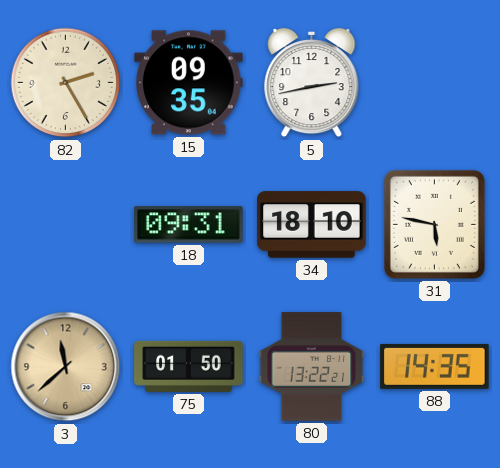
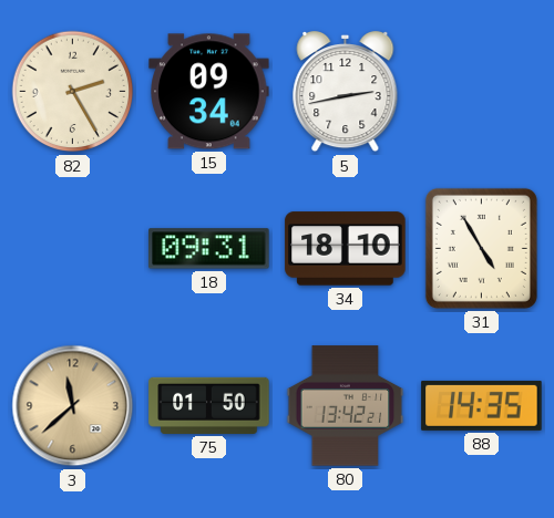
15: 09:35 -> 09:34 (209, 92)
31: 5:47 -> 4:55 (481, 248)
80: 13:22 -> 13:42 (346, 406)
